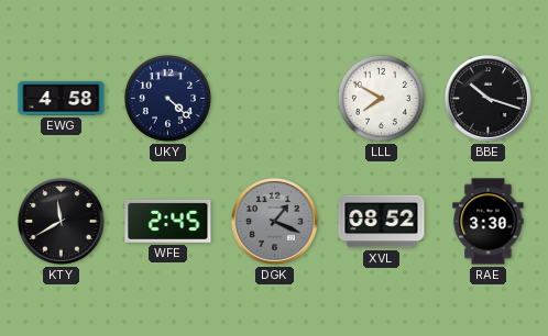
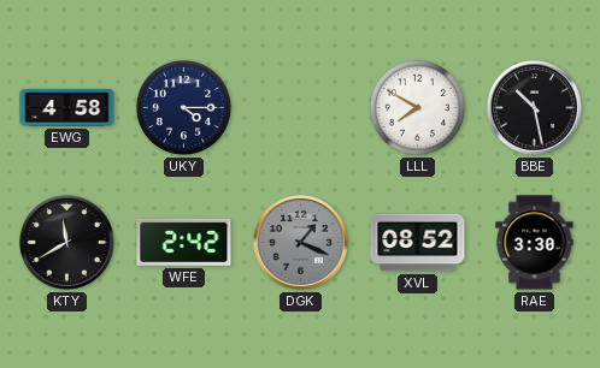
UKY: 4:22 -> 4:15 (183, 107)
BBE: 10:18 -> 10:28 (535, 108)
WFE: 2:45 -> 2:42 (184, 242)
